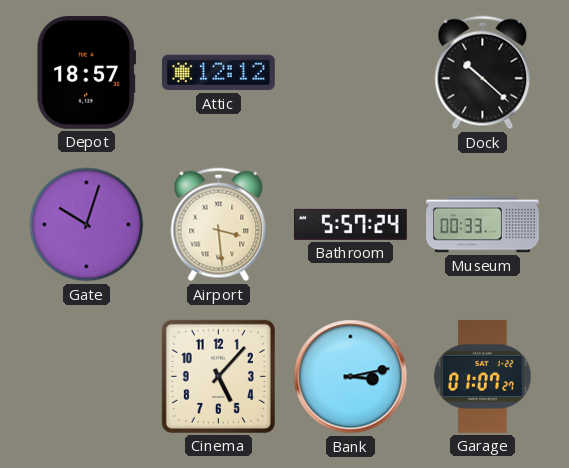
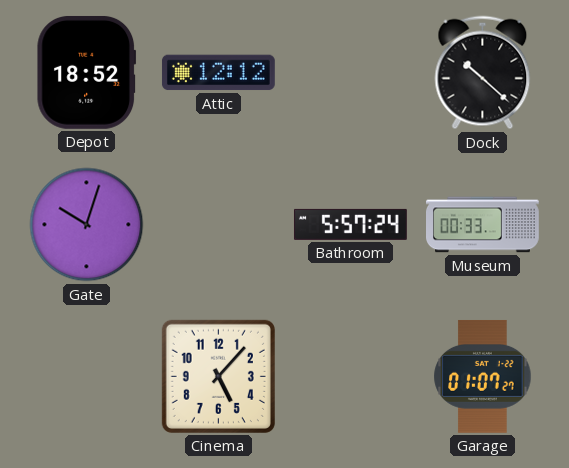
Depot: 18:57 -> 18:52 (87, 72)
Airport: 3:29 -> none (219, 225)
Bank: 3:13 -> none (351, 377)
